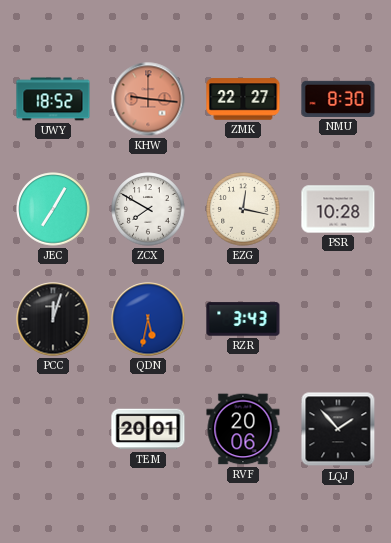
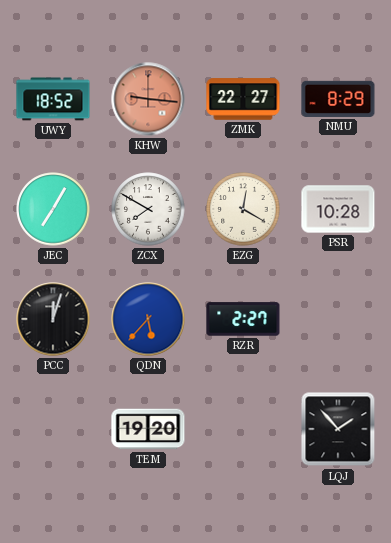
NMU: 8:30 -> 8:29 (338, 99)
EZG: 12:17 -> 12:20 (243, 209)
QDN: 5:32 -> 5:37 (148, 319)
RZR: 3:43 -> 2:27 (243, 319)
TEM: 20:01 -> 19:20 (148, 429)
RVF: 20:06 -> none (243, 429)
